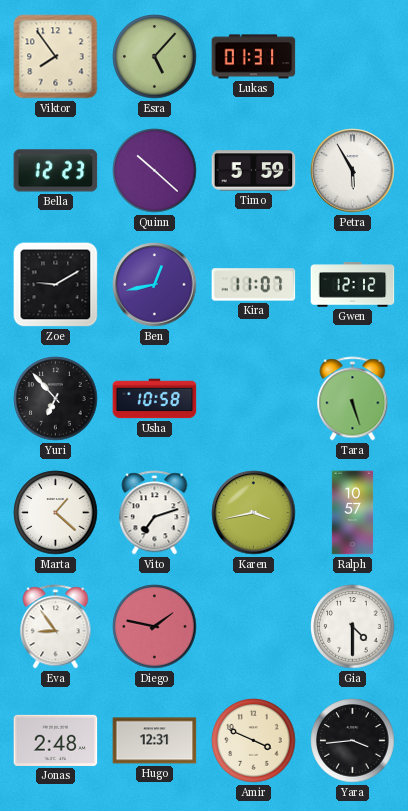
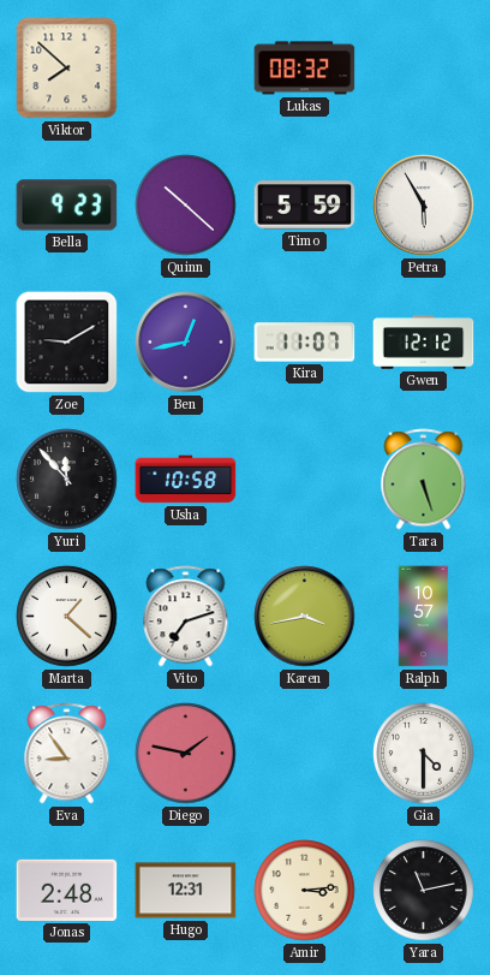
Viktor: 7:54 -> 7:52 (67, 69)
Esra: 5:07 -> none (155, 57)
Lukas: 01:31 -> 08:32 (305, 69)
Bella: 12:23 -> 9:23 (67, 206)
Yuri: 6:53 -> 11:53 (67, 480)
Amir: 3:49 -> 3:14 (305, 891)
Yara: 3:44 -> 11:13 (424, 891)
